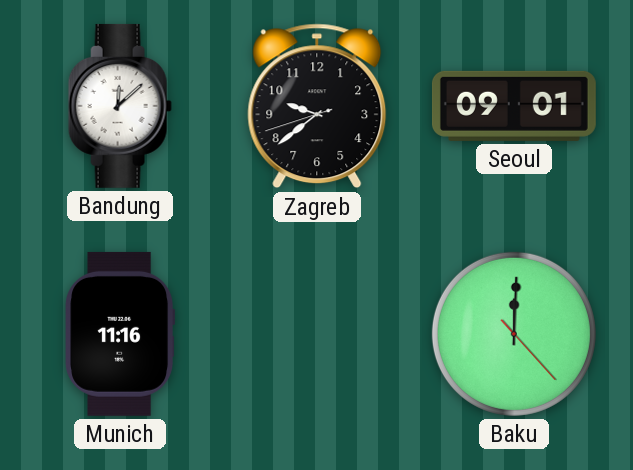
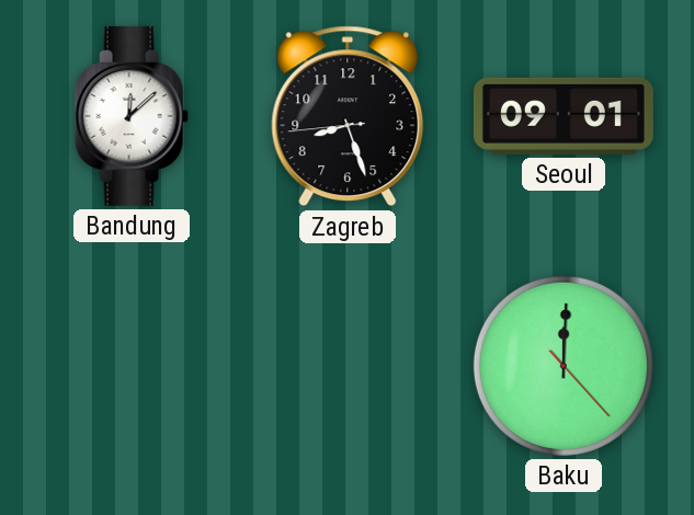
Zagreb: 9:38 -> 8:26 (348, 116)
Munich: 11:16 -> none (120, 334)
